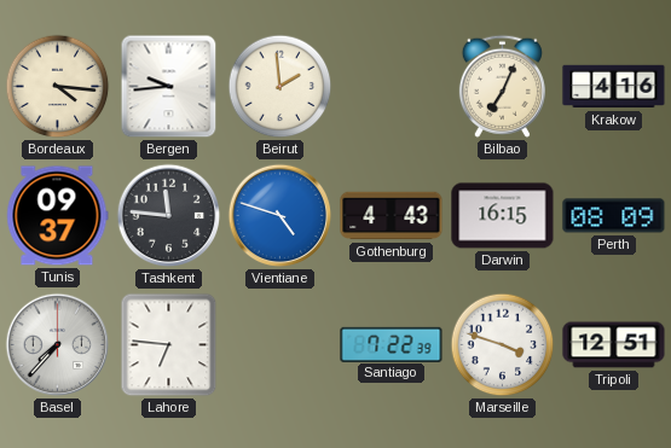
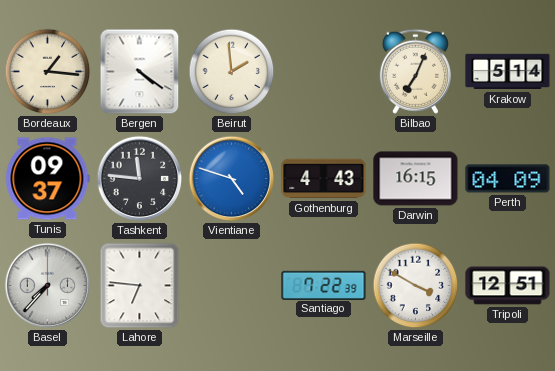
Bordeaux: 4:16 -> 1:16 (48, 72)
Bergen: 9:44 -> 4:21 (140, 72)
Krakow: 4:16 -> 5:14 (508, 72)
Perth: 08:09 -> 04:09 (508, 179)
Marseille: 3:48 -> 3:50 (416, 286)
